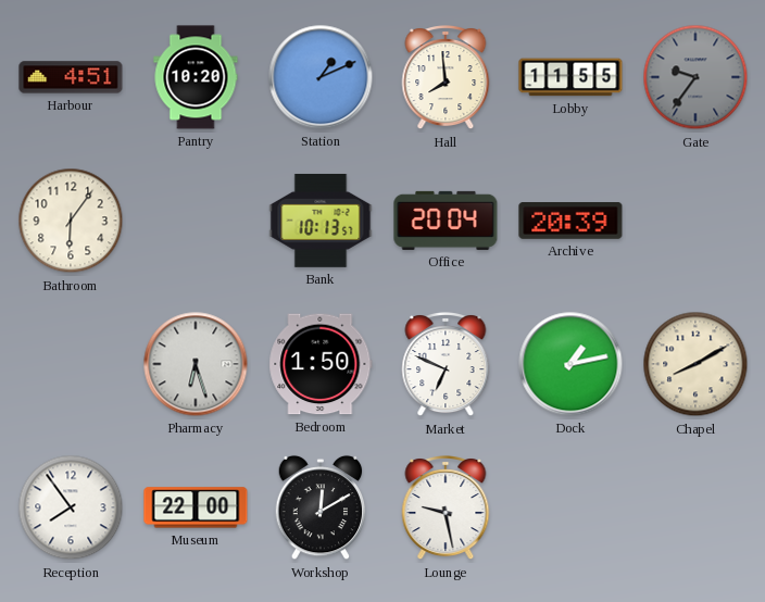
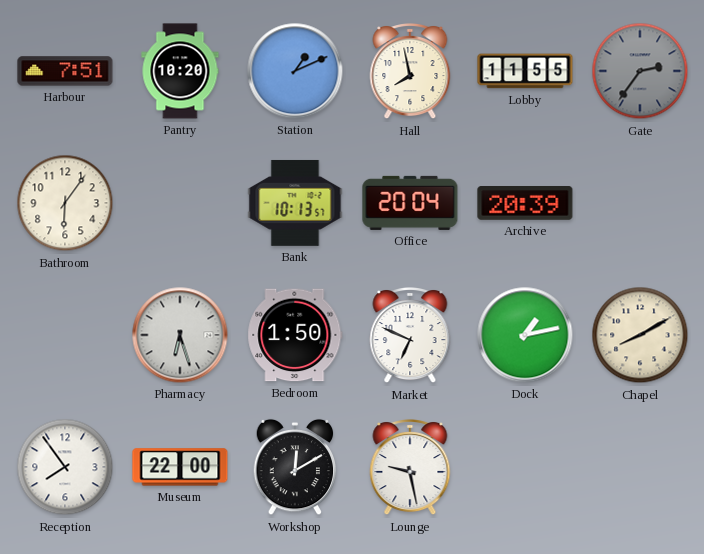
Harbour: 4:51 -> 7:51 (65, 71)
Hall: 7:59 -> 7:58 (410, 72)
Gate: 9:36 -> 2:36 (640, 71)
